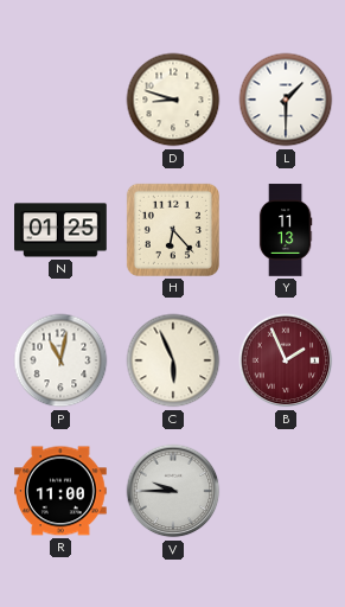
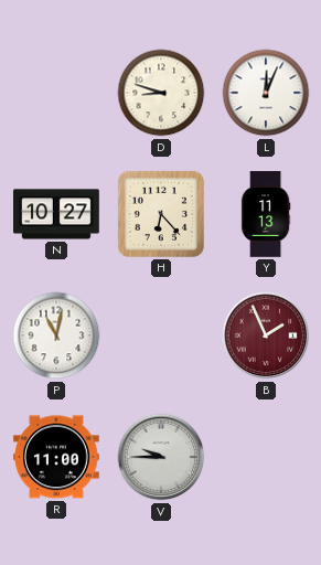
L: 1:30 -> 12:04 (266, 93)
N: 01:25 -> 10:27 (56, 214)
C: 5:56 -> none (173, 360)
